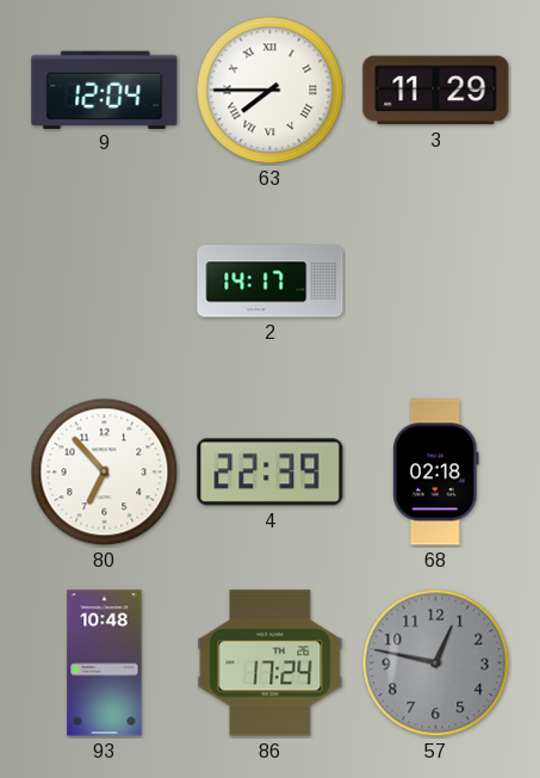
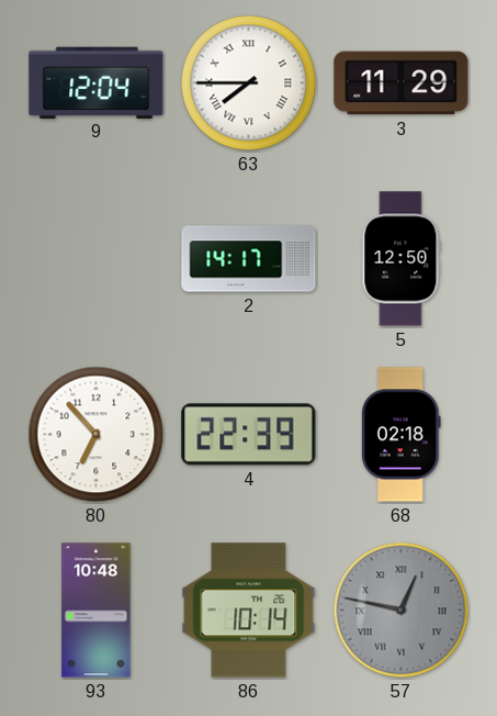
5: none -> 12:50 (402, 259)
86: 17:24 -> 10:14 (249, 611)
57 numerals: Arabic -> Roman (402, 611)
